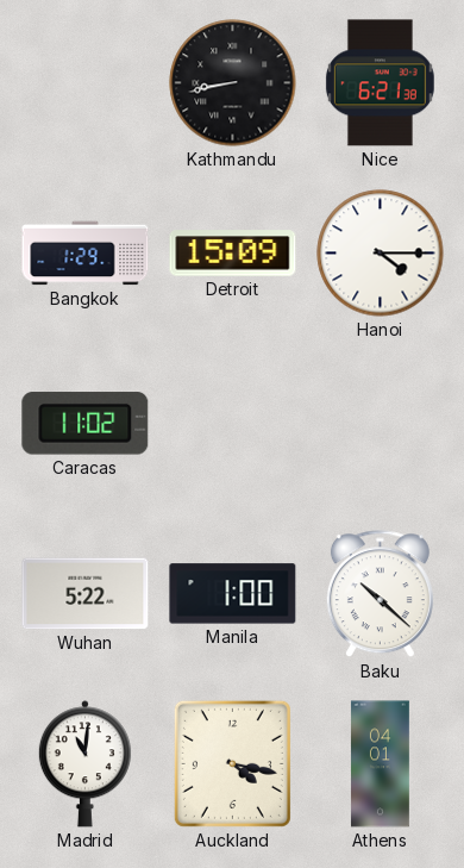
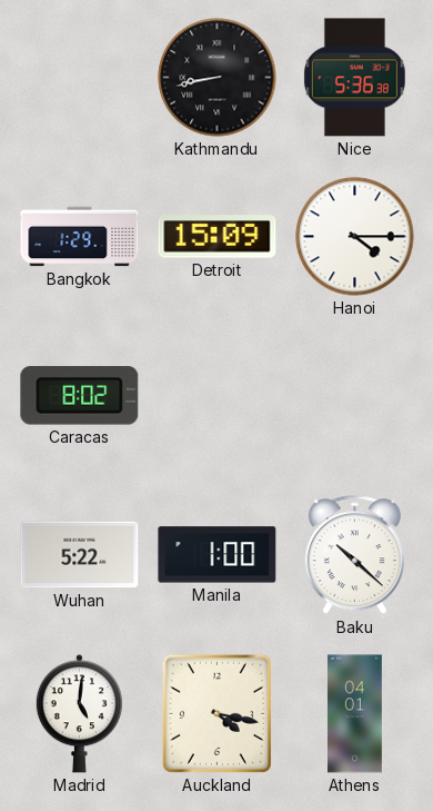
Nice: 6:21 -> 5:36 (354, 78)
Caracas: 11:02 -> 8:02 (80, 396)
Madrid: 11:01 -> 5:01 (79, 714)
